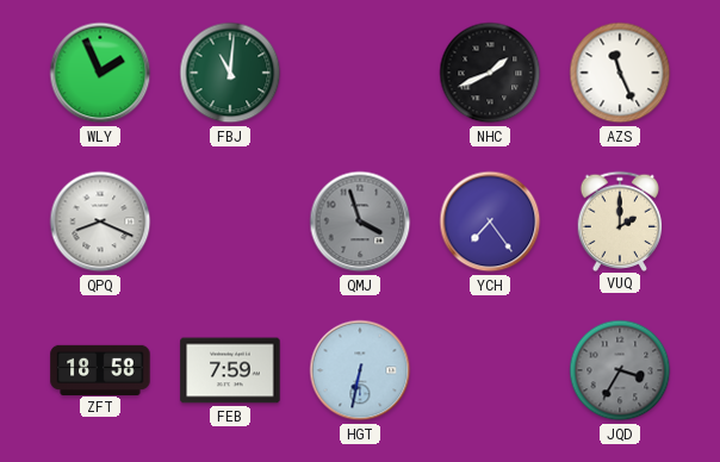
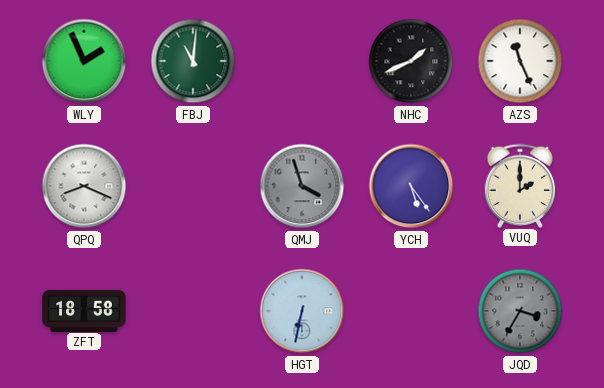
YCH: 7:24 -> 5:24 (411, 186)
FEB: 7:59 -> none (230, 370)
